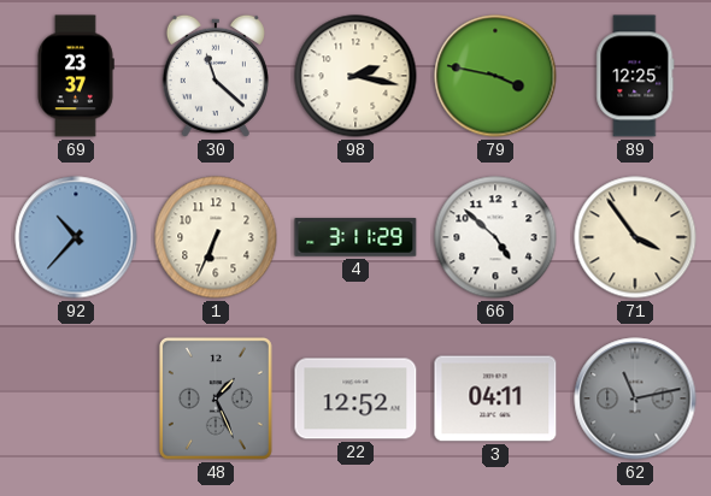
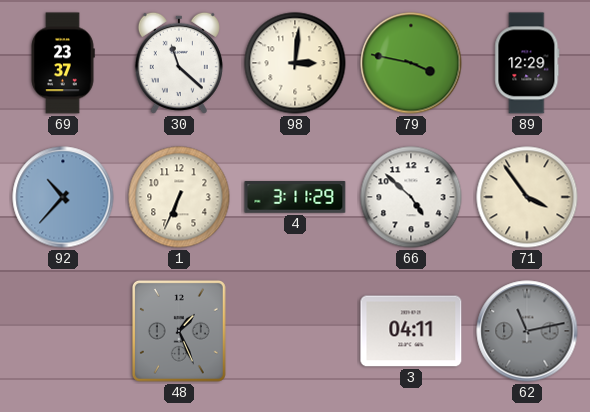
98: 2:17 -> 3:01 (295, 63)
89: 12:25 -> 12:29 (527, 63)
22: 12:52 -> none (355, 398)
